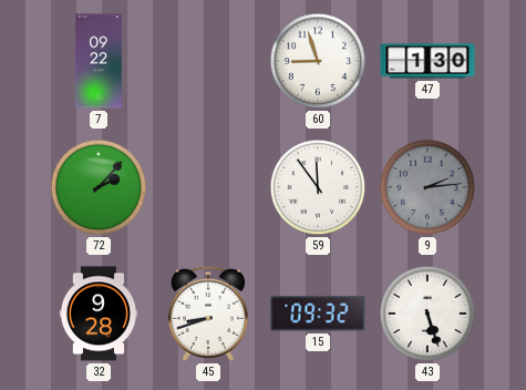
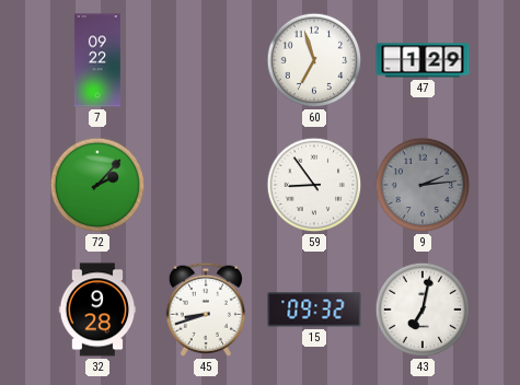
60: 8:57 -> 6:57 (314, 60)
47: 1:30 -> 1:29 (423, 60)
59: 11:54 -> 8:54 (314, 185)
43: 5:27 -> 7:02 (423, 310)
